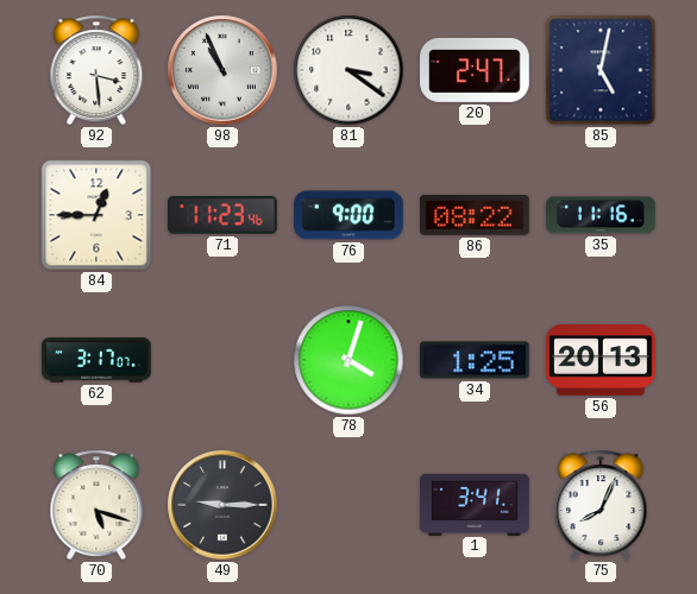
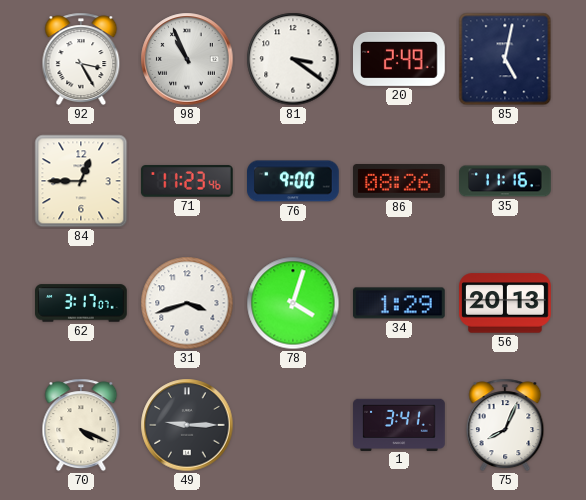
92: 3:29 -> 3:25 (81, 59)
20: 2:47 -> 2:49 (400, 59)
86: 08:22 -> 08:26 (400, 182)
31: none -> 3:42 (187, 303)
34: 1:25 -> 1:29 (400, 303)
70: 5:18 -> 4:19 (81, 425)
